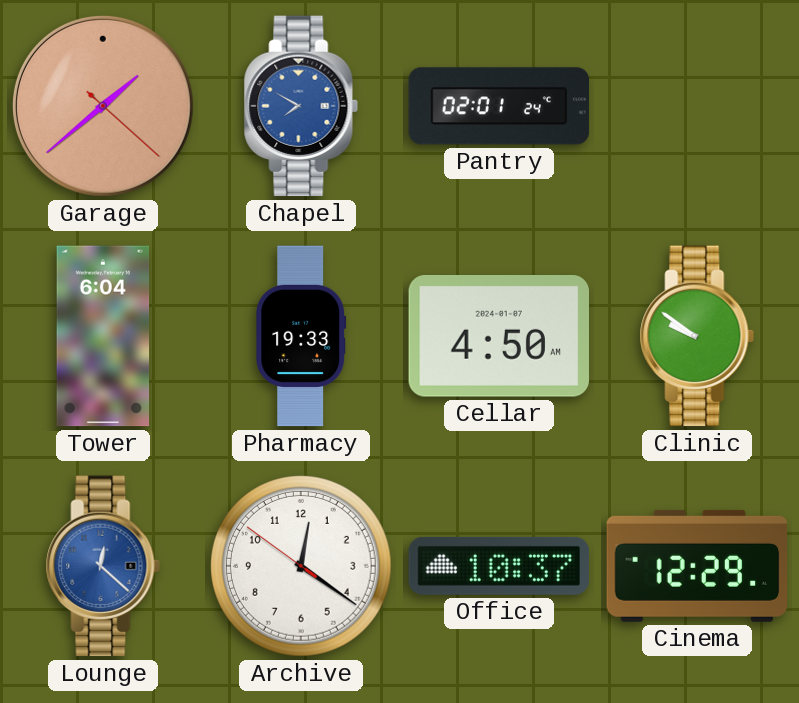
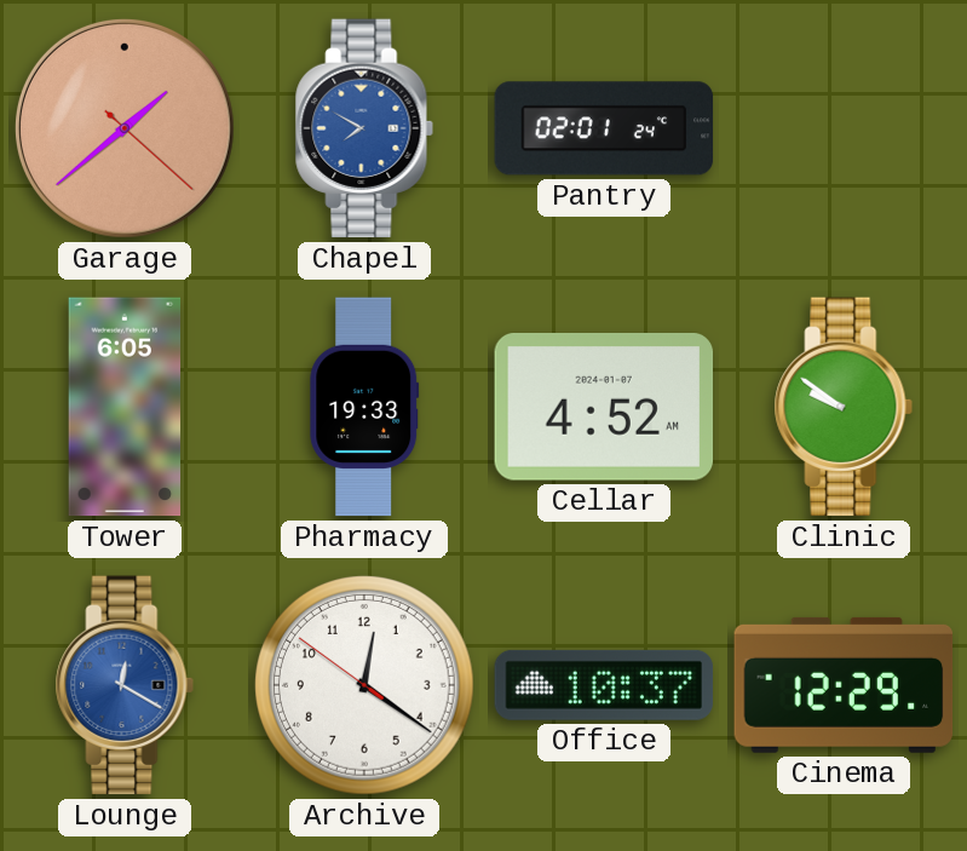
Tower: 6:04 -> 6:05 (125, 407)
Cellar: 4:50 -> 4:52 (603, 408)
Lounge: 12:22 -> 12:20 (125, 685)
